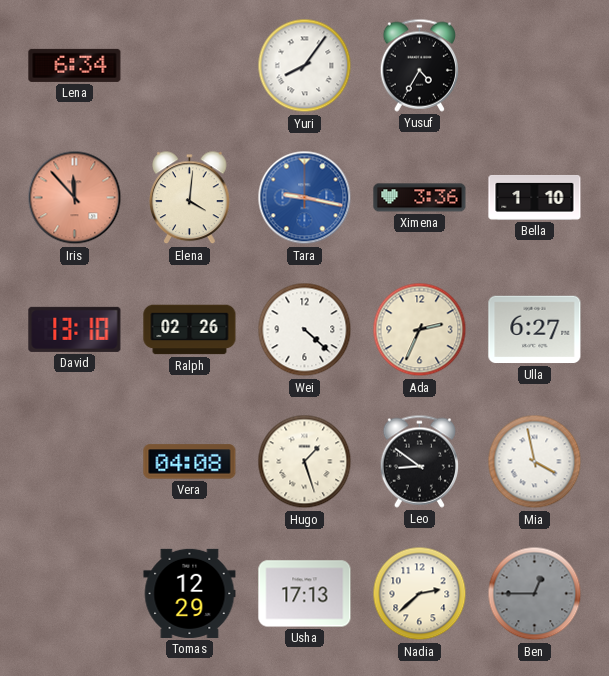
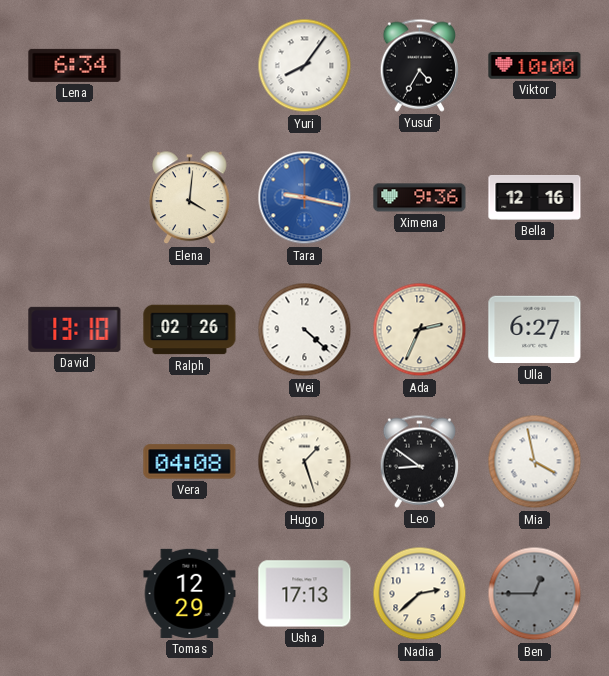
Viktor: none -> 10:00 (535, 66)
Iris: 11:53 -> none (75, 198)
Ximena: 3:36 -> 9:36 (420, 198)
Bella: 1:10 -> 12:16 (535, 197)
